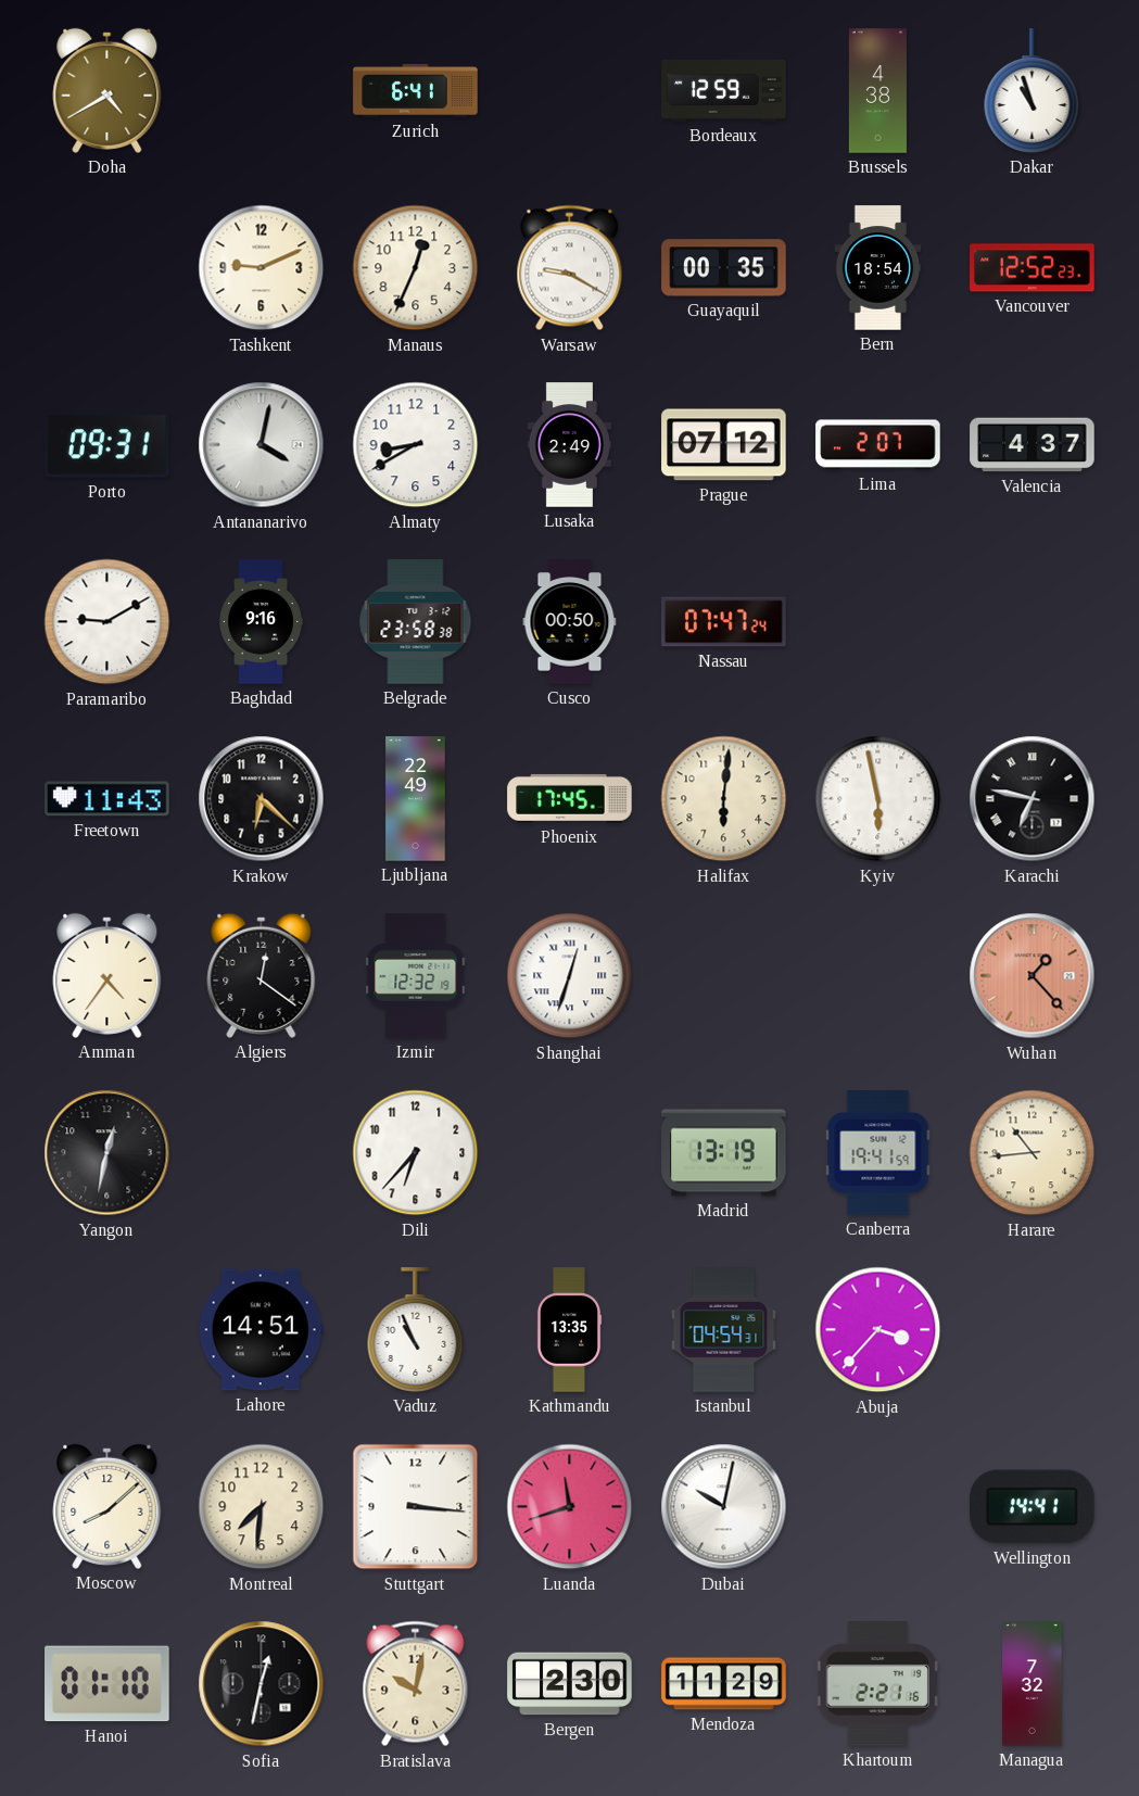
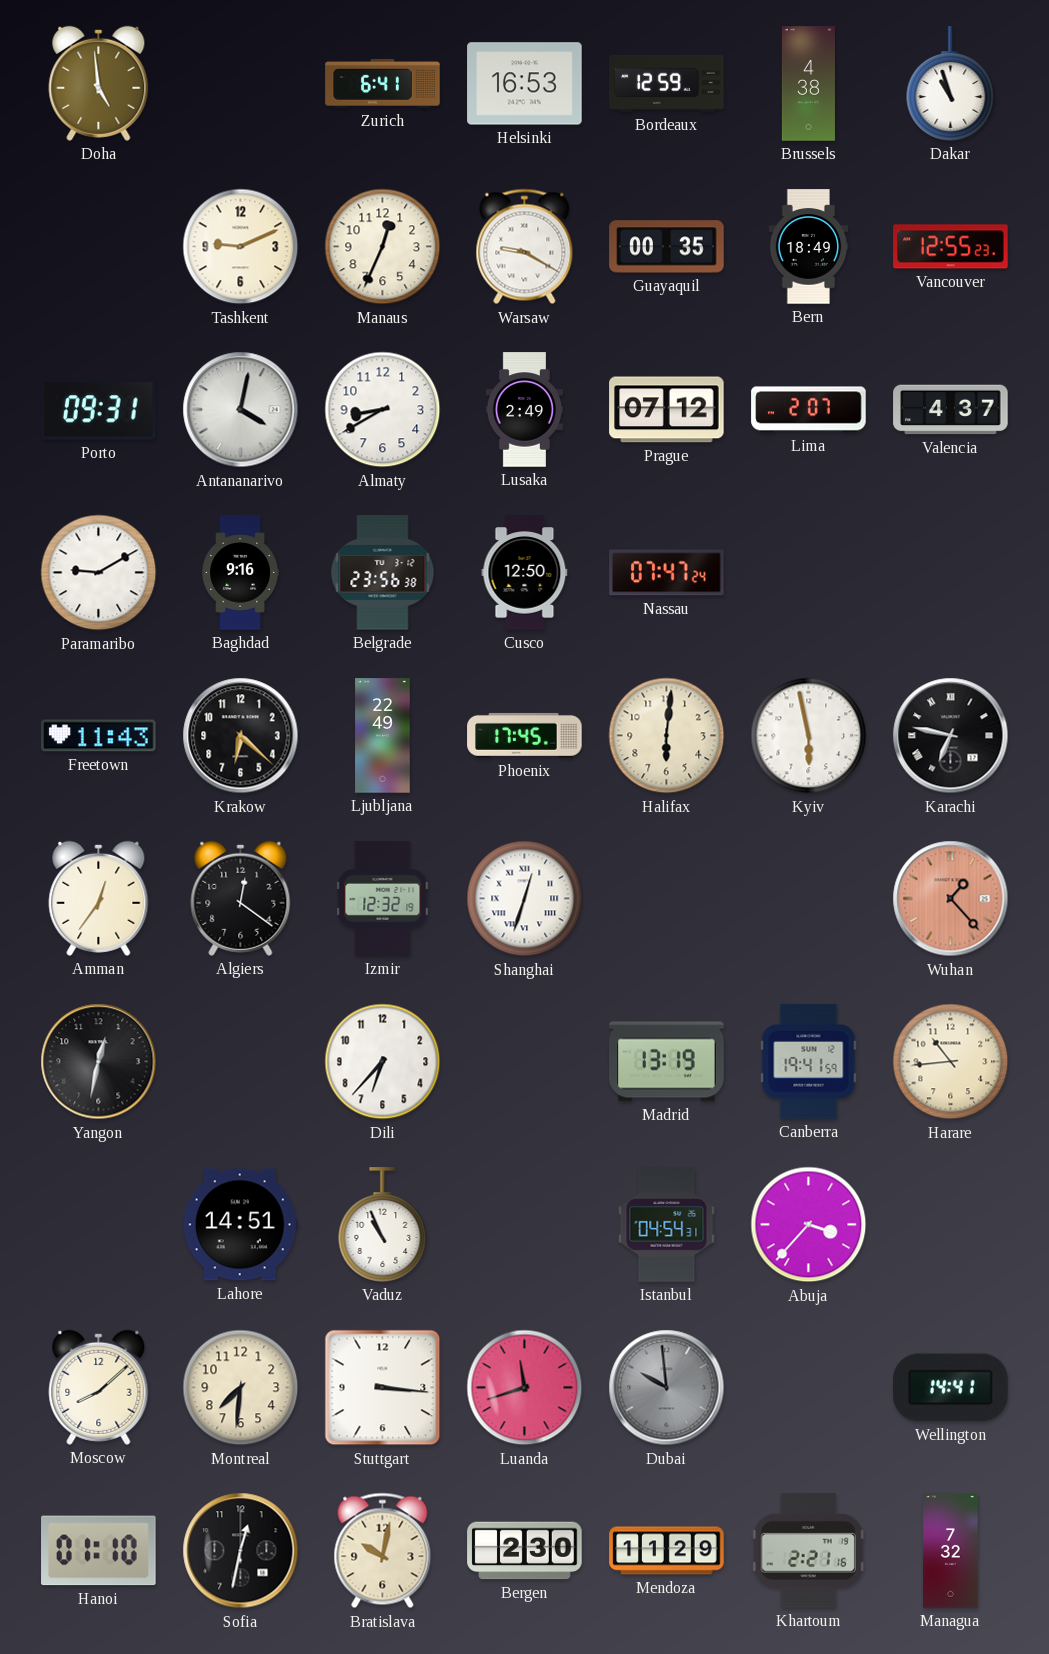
Doha: 4:40 -> 4:59 (99, 83)
Helsinki: none -> 16:53 (525, 84)
Bern: 18:54 -> 18:49 (809, 247)
Vancouver: 12:52 -> 12:55 (951, 247)
Belgrade: 23:58 -> 23:56 (383, 573)
Cusco: 00:50 -> 12:50 (525, 573)
Amman: 4:36 -> 12:36 (99, 898)
Kathmandu: 13:35 -> none (569, 1330)
Dubai: 10:02 -> 9:59 (667, 1388)
Dubai dial: white -> grey (667, 1388)
